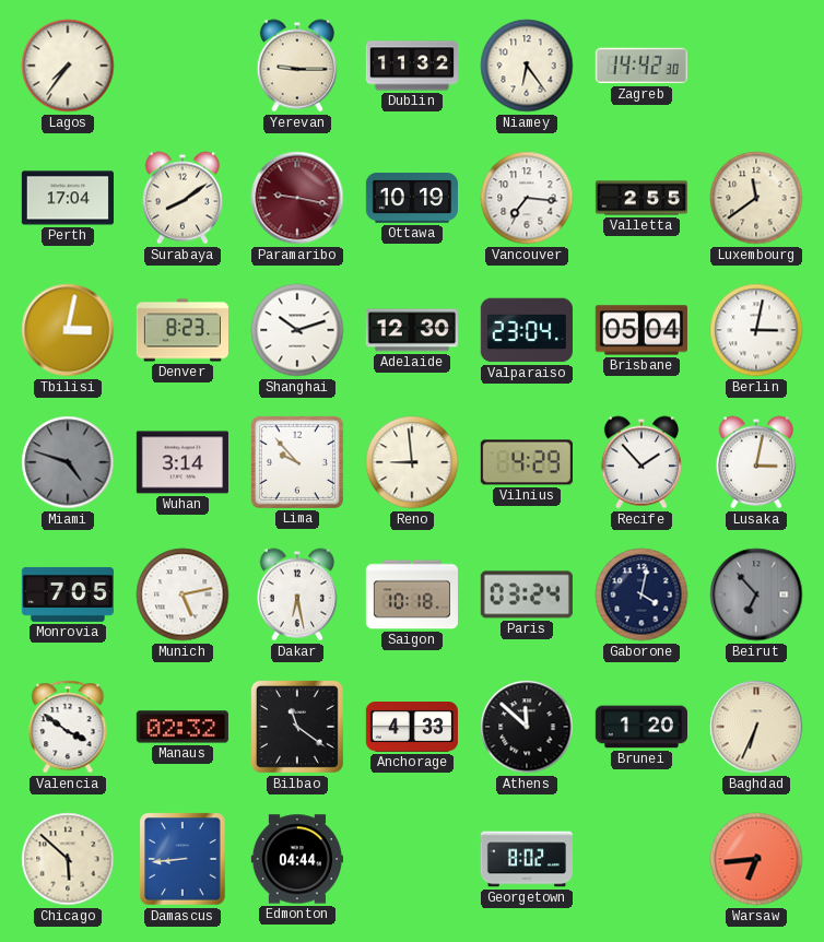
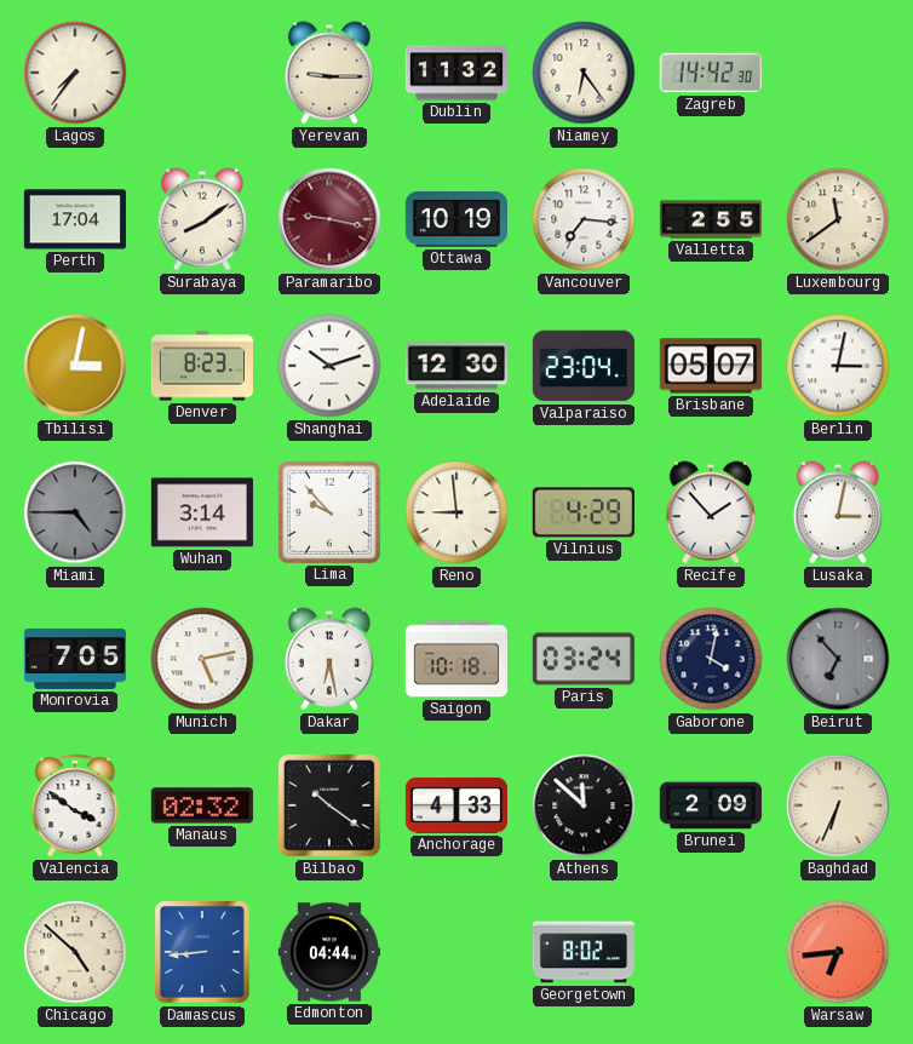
Brisbane: 05:04 -> 05:07 (711, 366)
Miami: 4:48 -> 4:45 (75, 512)
Bilbao: 11:21 -> 10:21 (329, 805)
Brunei: 1:20 -> 2:09 (710, 805)
Chicago: 5:52 -> 4:52 (75, 952)
